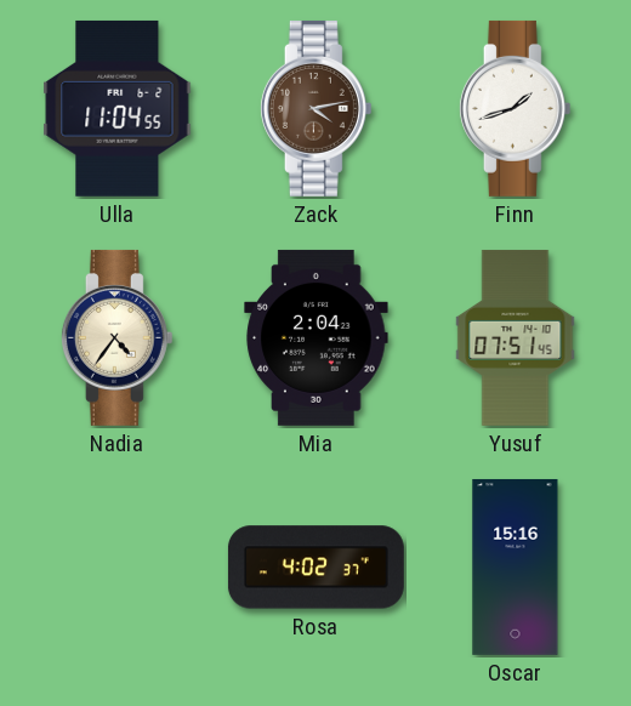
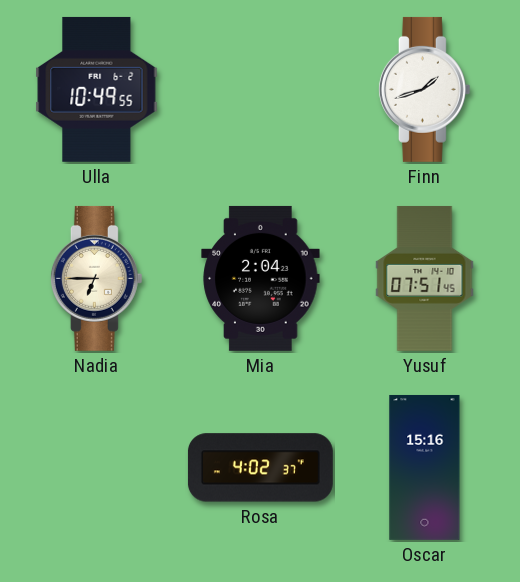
Ulla: 11:04 -> 10:49 (97, 89)
Zack: 4:13 -> none (315, 108)
Nadia: 4:36 -> 6:45 (96, 278)
